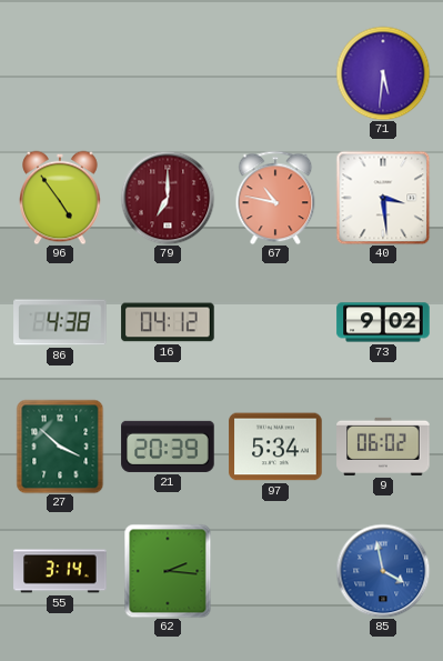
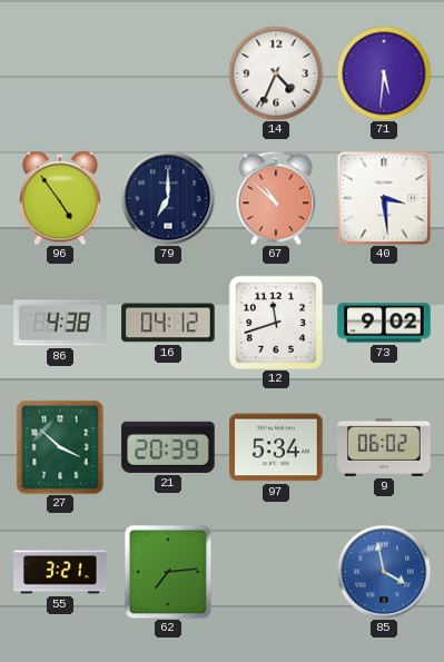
14: none -> 4:34 (276, 73)
79 dial: burgundy -> navy (168, 198)
67: 10:47 -> 10:52 (276, 198)
12: none -> 11:42 (276, 323)
55: 3:14 -> 3:21 (60, 572)
62: 2:16 -> 7:14 (168, 572)
